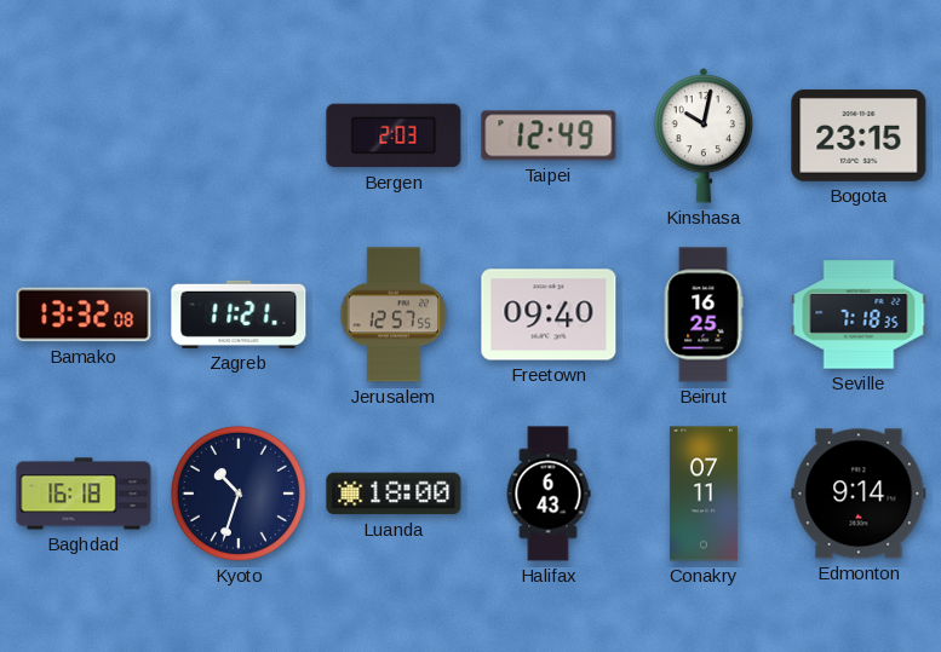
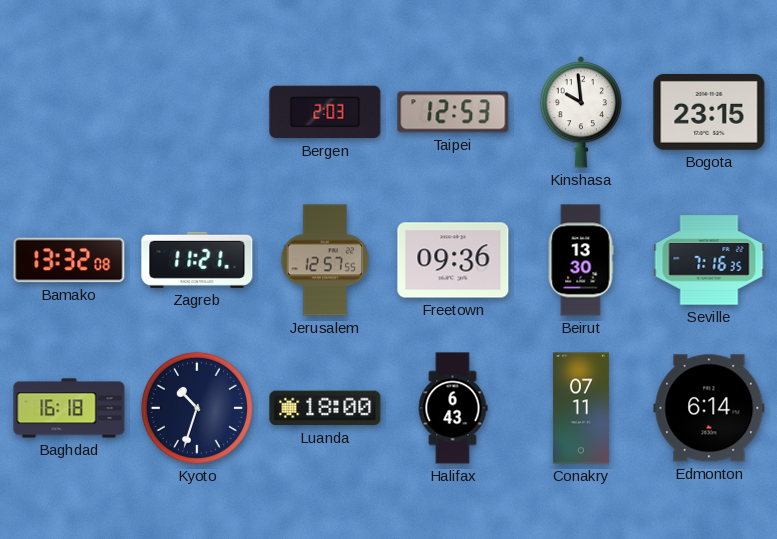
Taipei: 12:49 -> 12:53 (453, 112)
Kinshasa: 10:02 -> 9:59 (580, 112)
Freetown: 09:40 -> 09:36 (453, 260)
Beirut: 16:25 -> 13:30 (581, 260)
Seville: 7:18 -> 7:16 (709, 260)
Edmonton: 9:14 -> 6:14 (709, 408)
